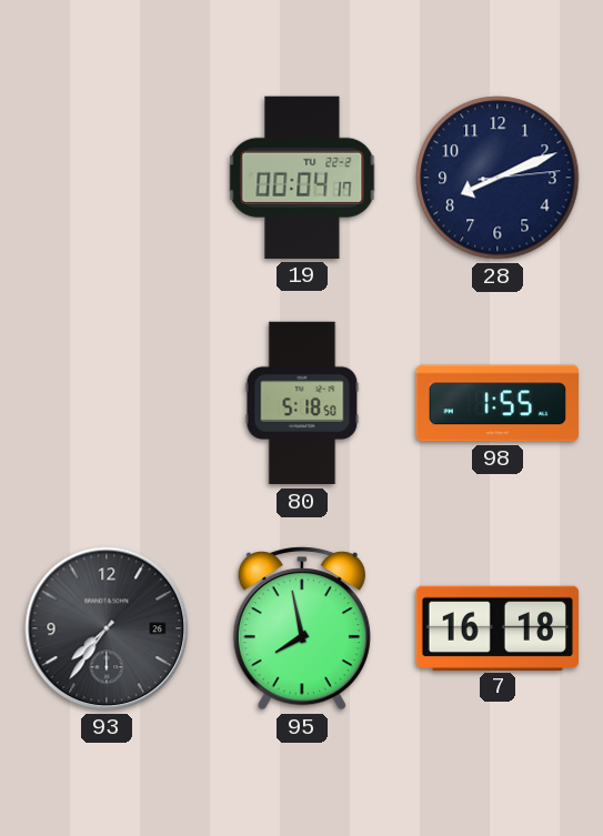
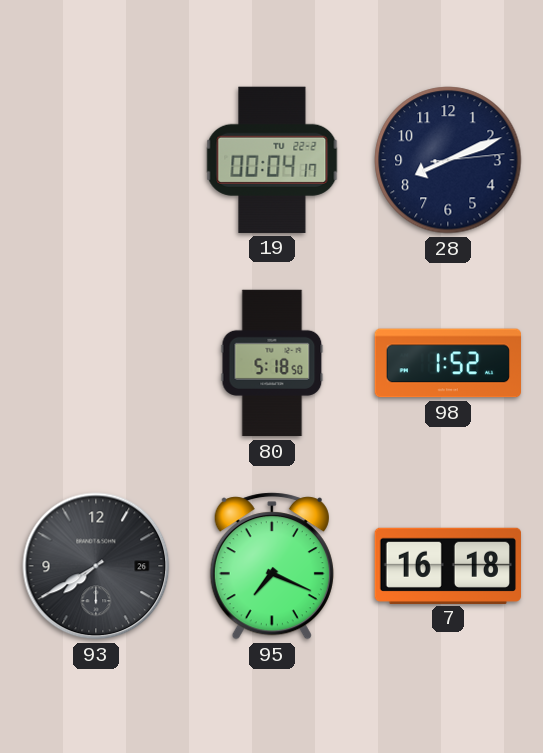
98: 1:55 -> 1:52 (447, 363)
93: 7:36 -> 7:40 (96, 566)
95: 7:58 -> 7:19 (272, 566)
